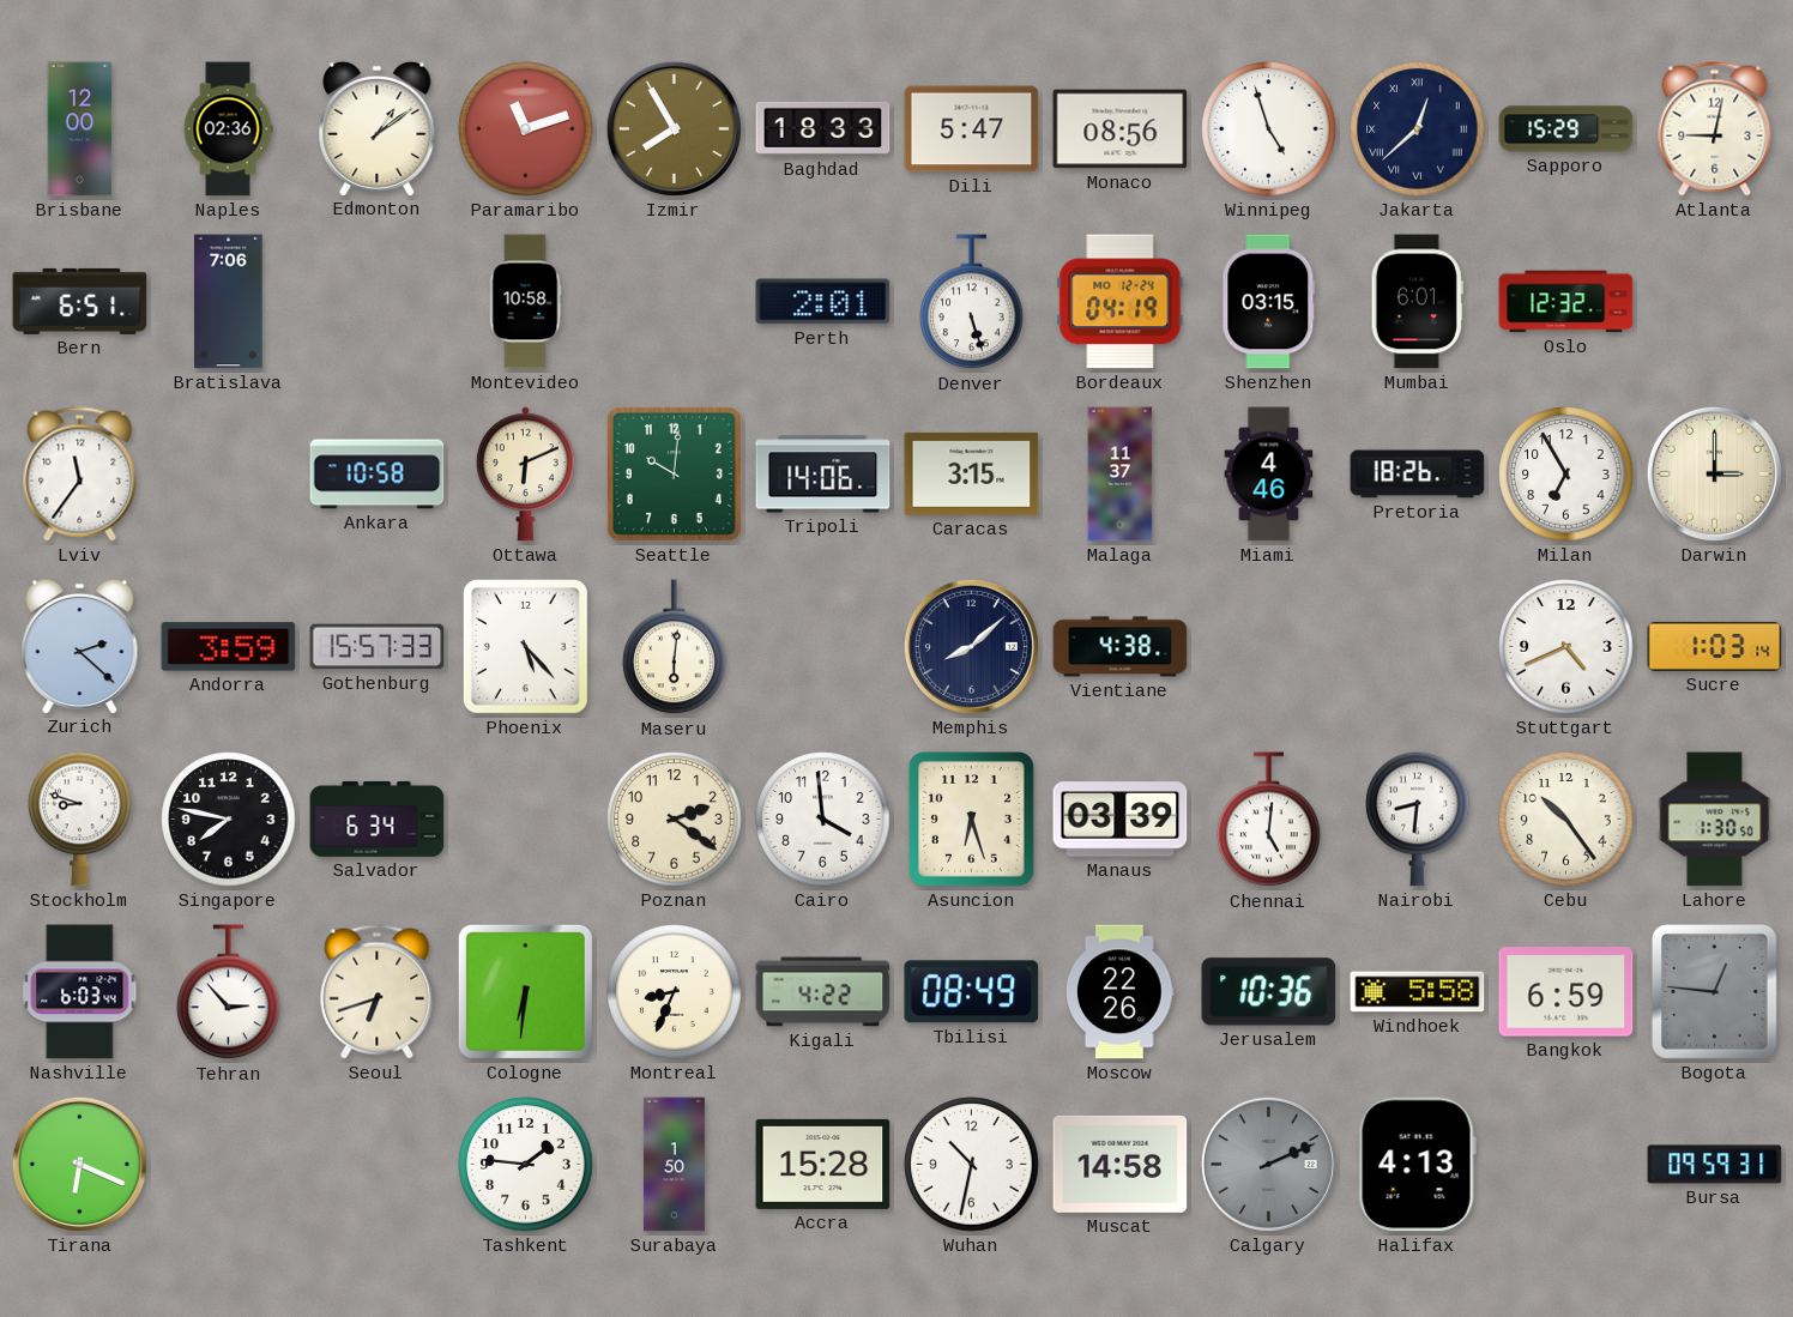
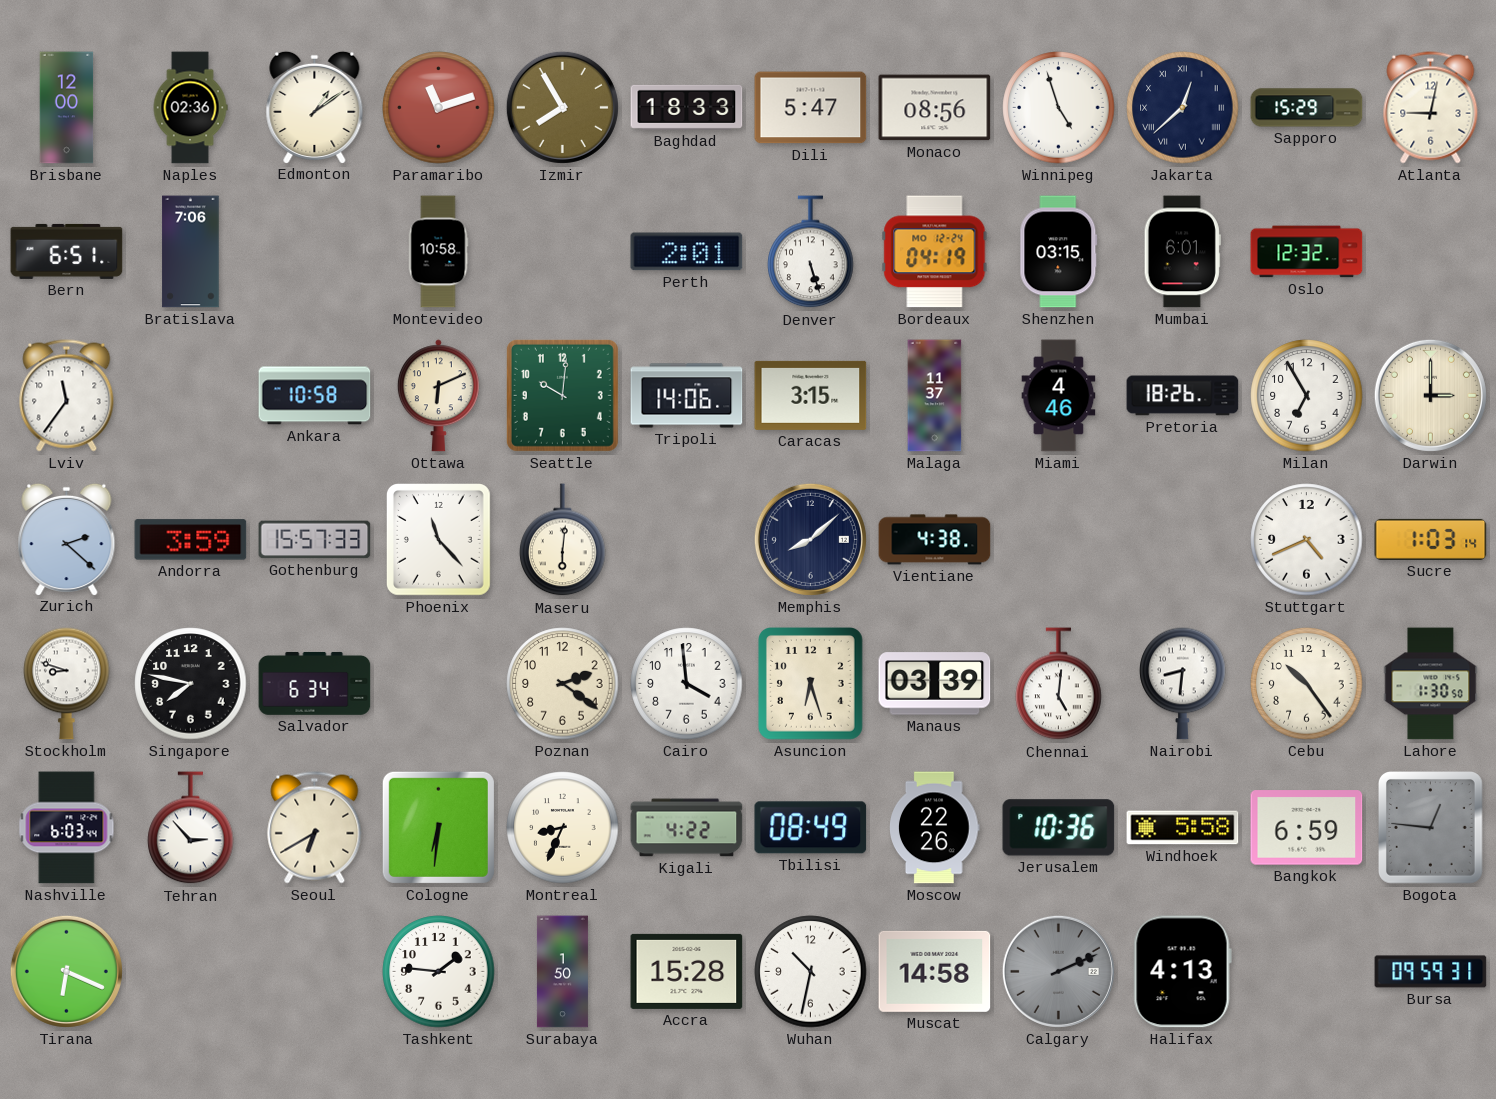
Phoenix: 5:23 -> 11:23 (439, 540)
Seoul: 6:42 -> 6:40 (315, 828)
